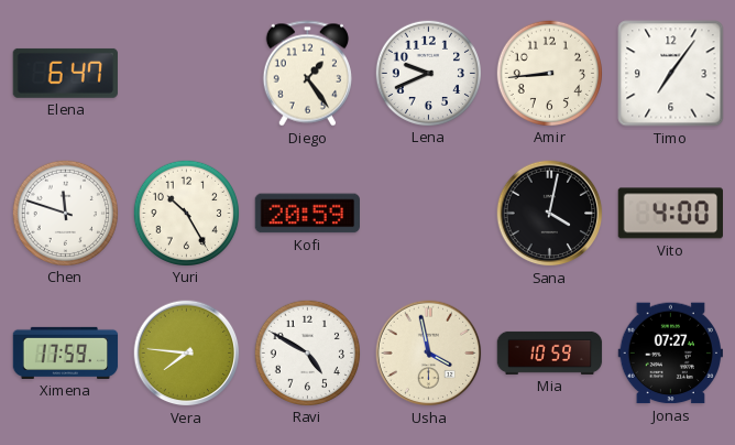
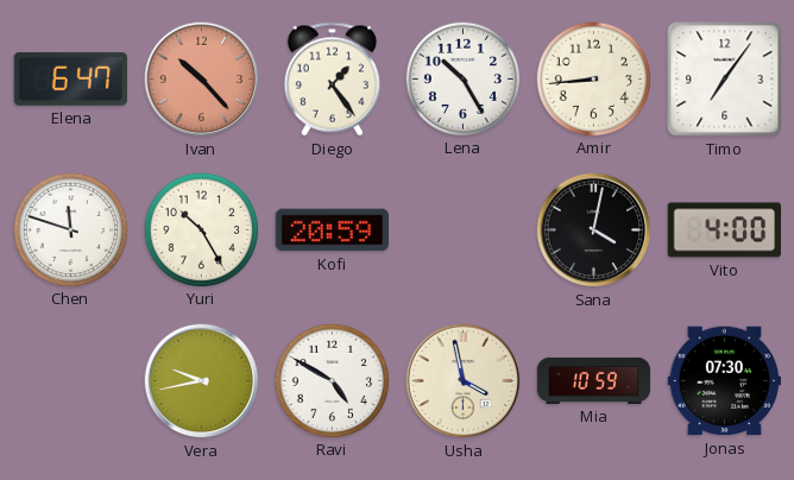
Ivan: none -> 10:23 (202, 80)
Lena: 9:41 -> 10:25 (462, 78)
Ximena: 17:59 -> none (66, 352)
Vera: 7:46 -> 9:43 (202, 381)
Jonas: 07:27 -> 07:30 (724, 381)
